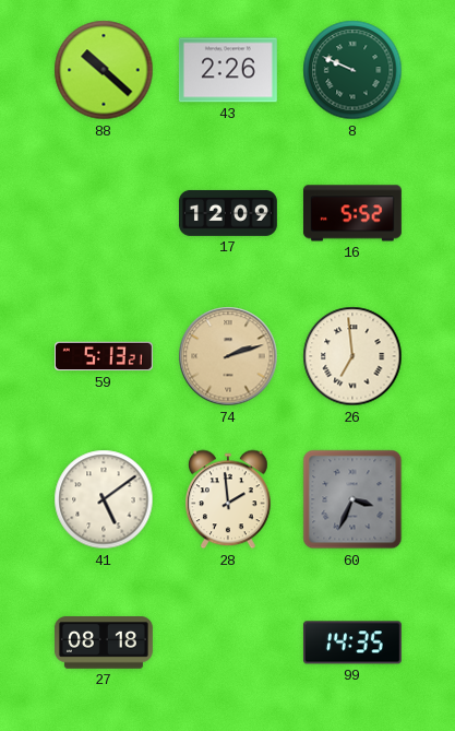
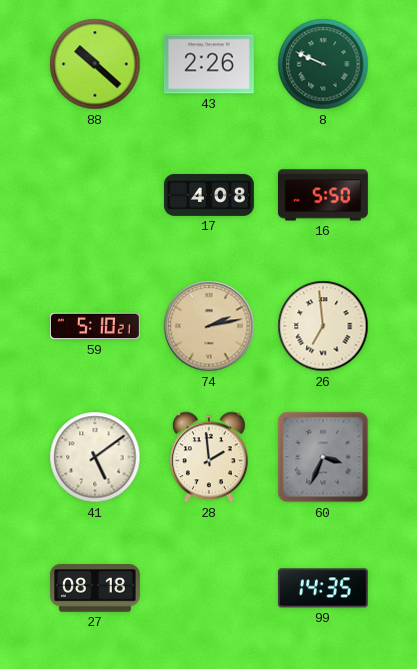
17: 12:09 -> 4:08 (209, 195)
16: 5:52 -> 5:50 (323, 195)
59: 5:13 -> 5:10 (95, 326)
74: 2:12 -> 2:13 (209, 326)
